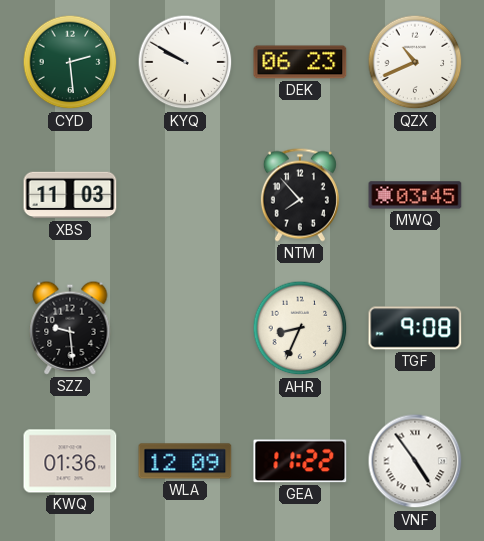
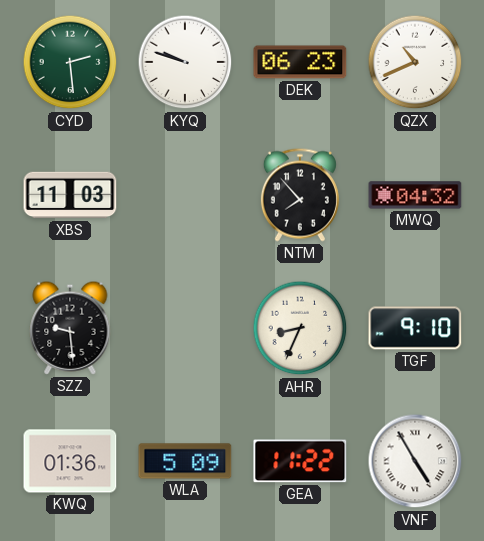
KYQ: 9:50 -> 9:48 (185, 62)
MWQ: 03:45 -> 04:32 (415, 195)
TGF: 9:08 -> 9:10 (415, 328)
WLA: 12:09 -> 5:09 (185, 461)
VNF: 4:54 -> 4:55 (415, 461)
